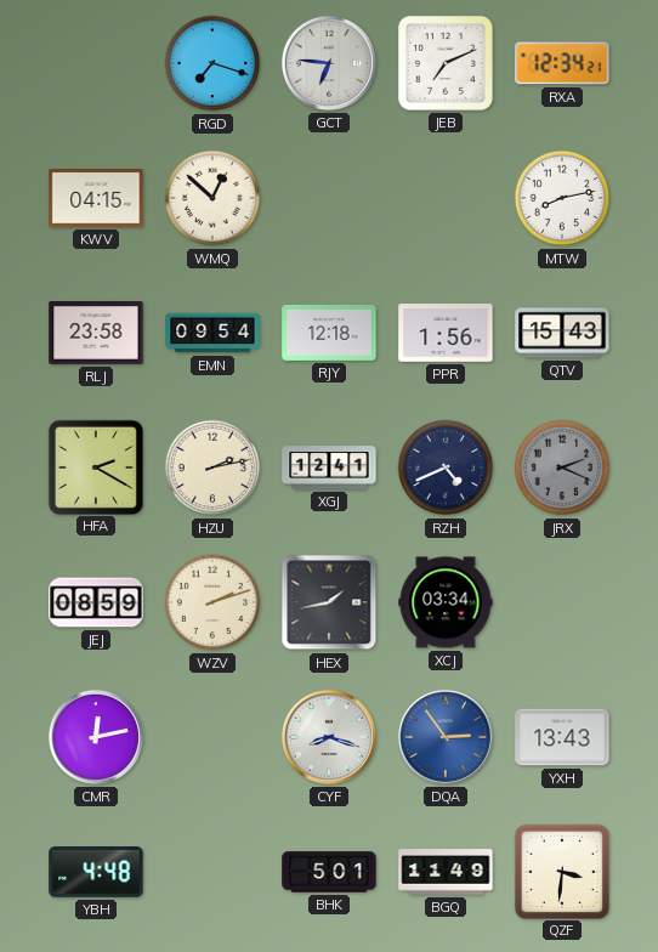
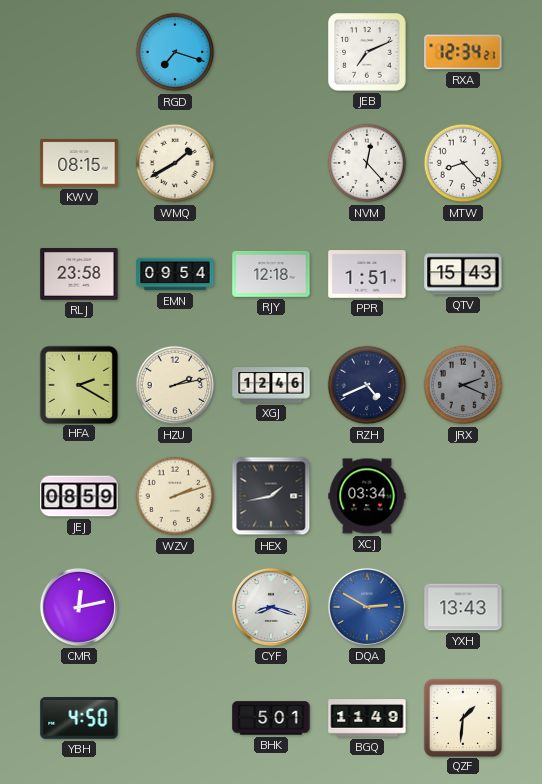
GCT: 6:46 -> none (329, 63)
KWV: 04:15 -> 08:15 (79, 163)
WMQ: 12:52 -> 1:40 (175, 163)
NVM: none -> 12:23 (367, 163)
MTW: 8:13 -> 8:23 (463, 163)
PPR: 1:56 -> 1:51 (367, 274)
XGJ: 12:41 -> 12:46 (271, 385)
DQA: 2:54 -> 2:50 (367, 607)
YBH: 4:48 -> 4:50 (79, 718)
QZF: 3:31 -> 1:31 (462, 717)
